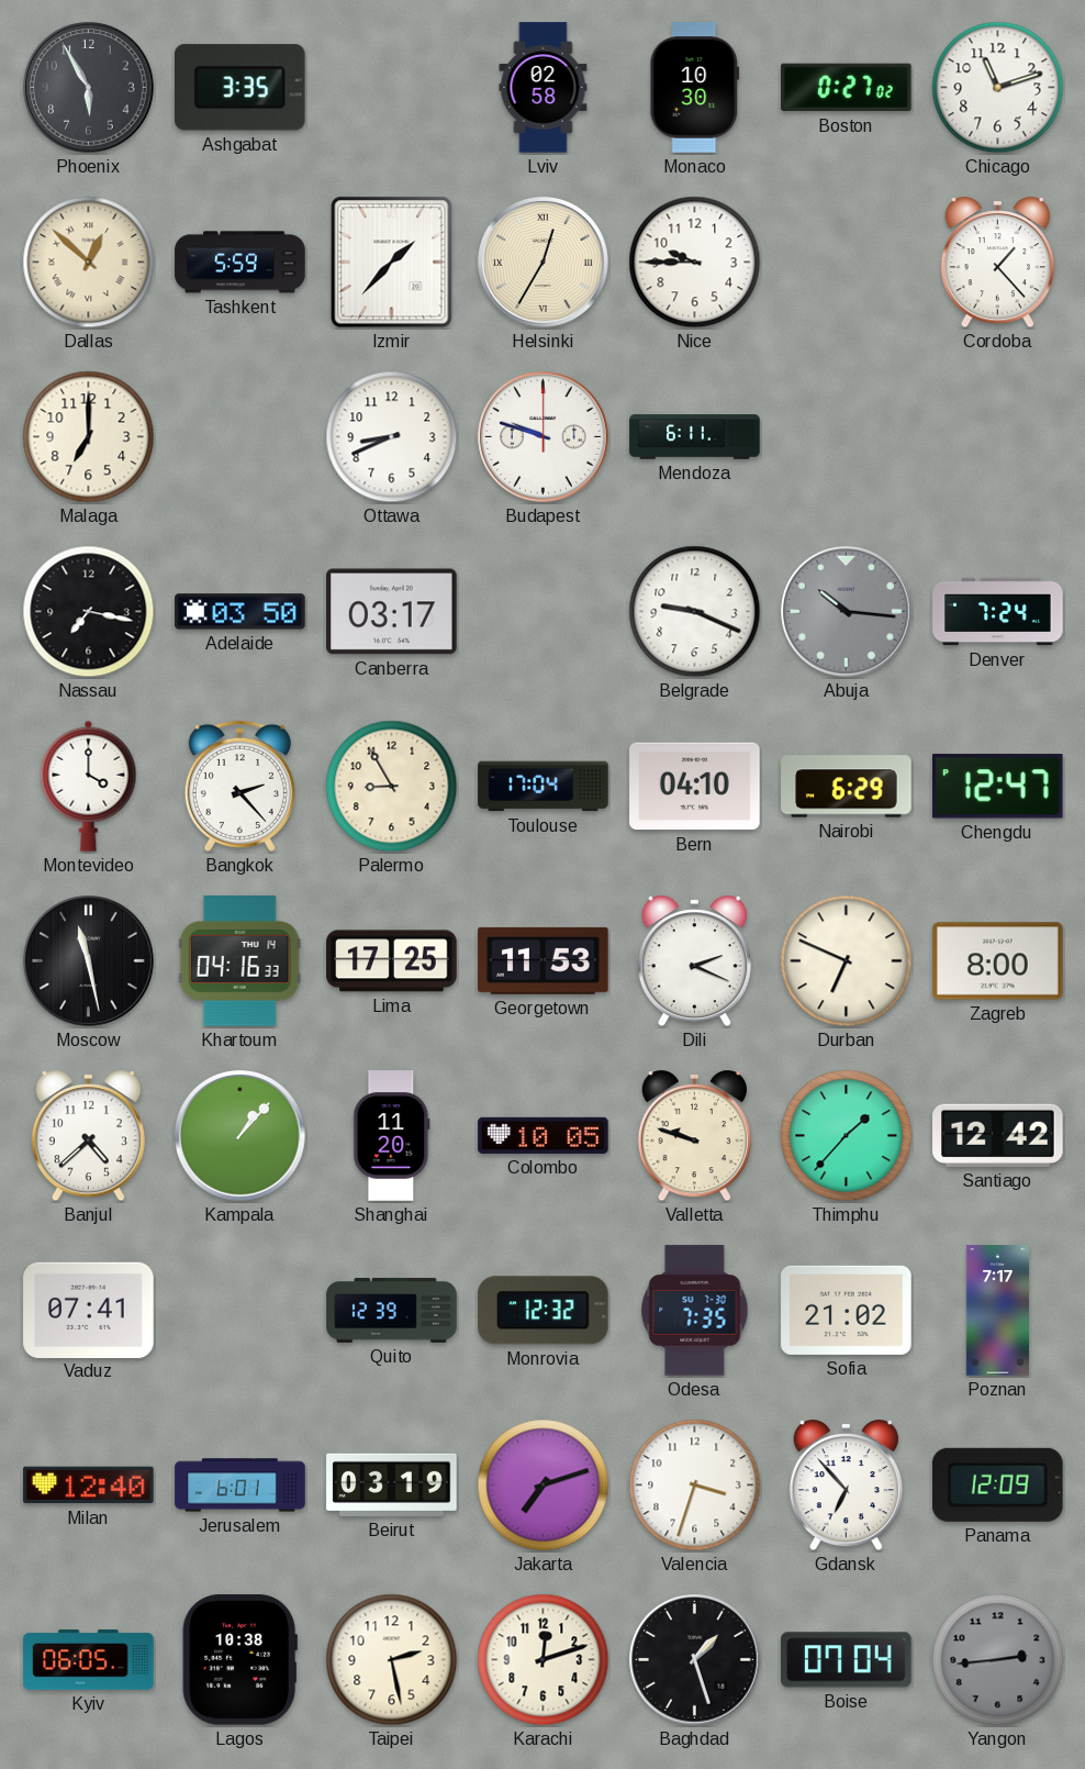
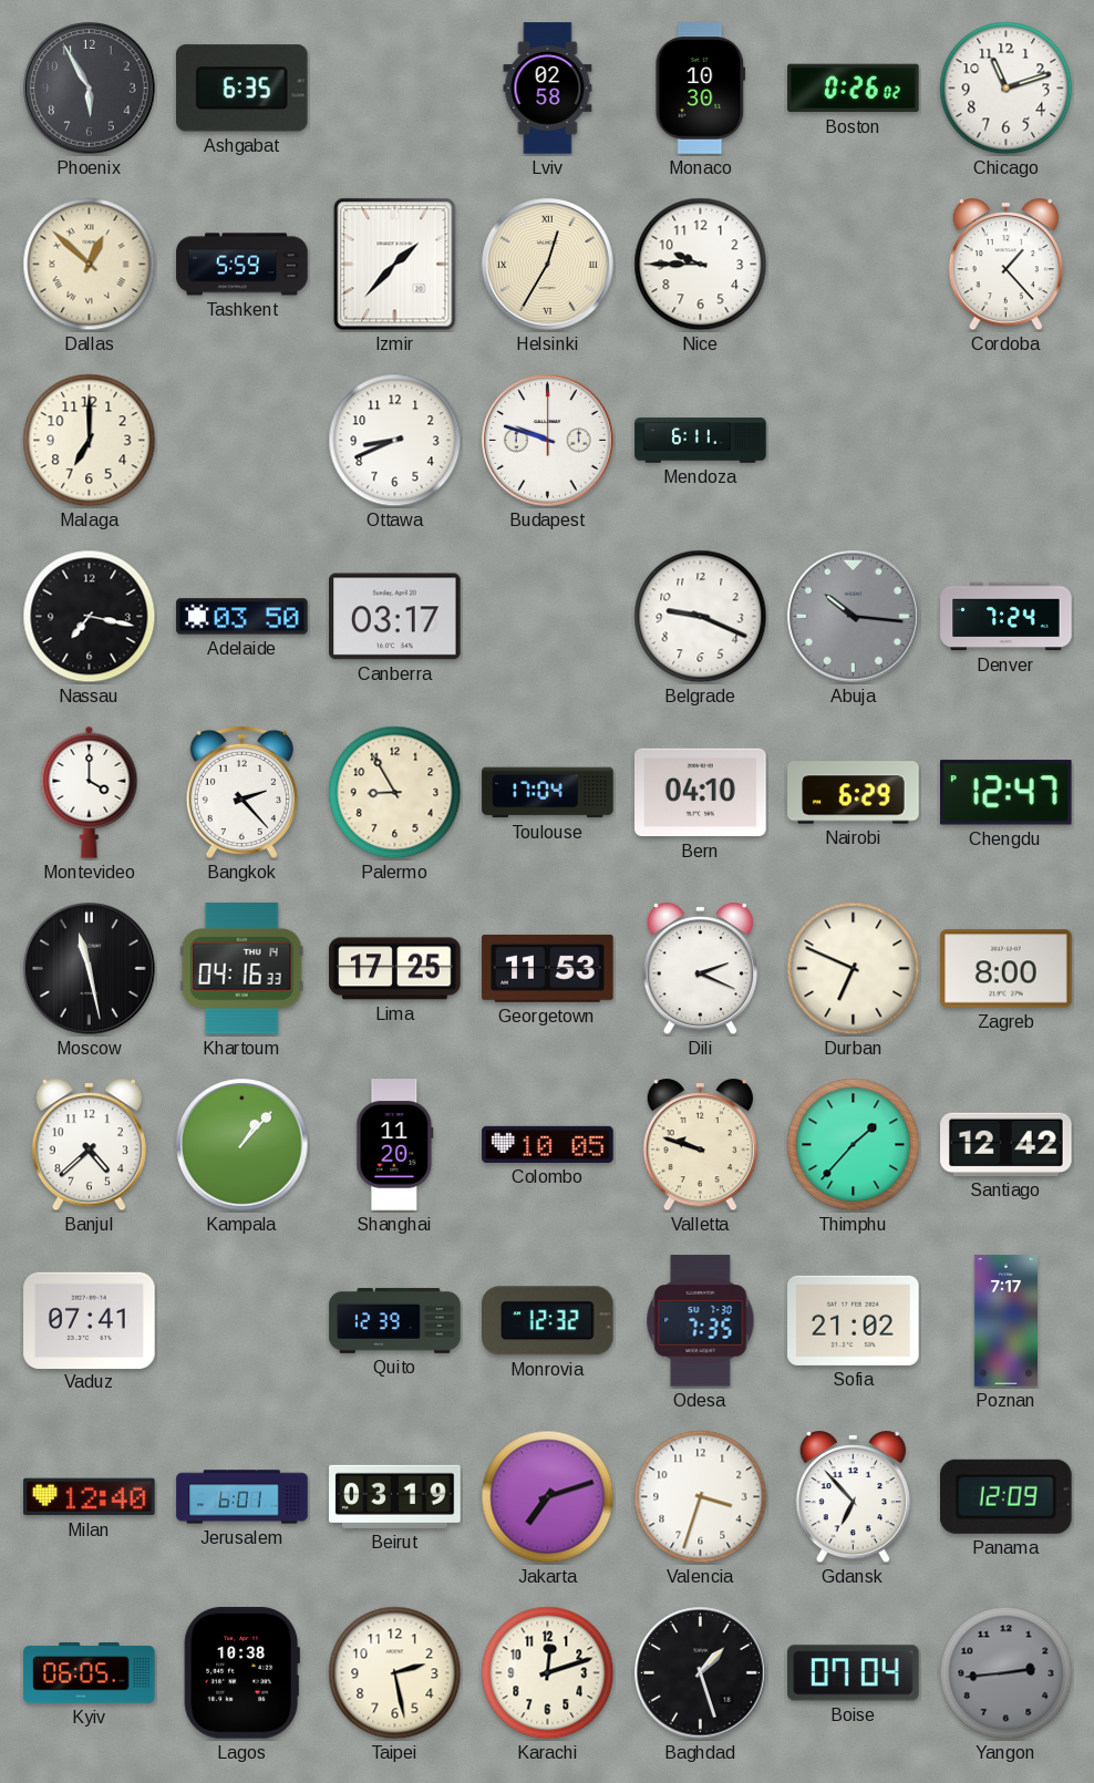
Ashgabat: 3:35 -> 6:35 (241, 89)
Boston: 0:27 -> 0:26 (854, 89)
